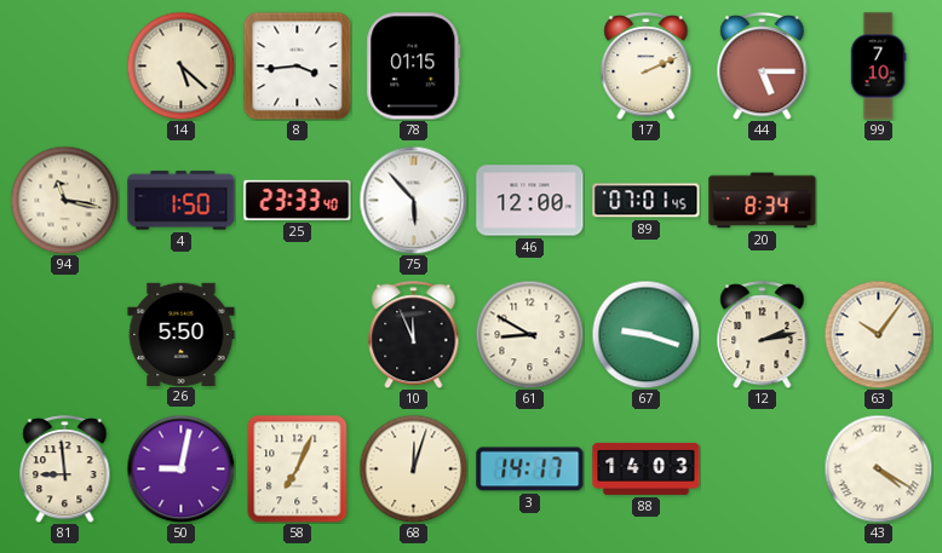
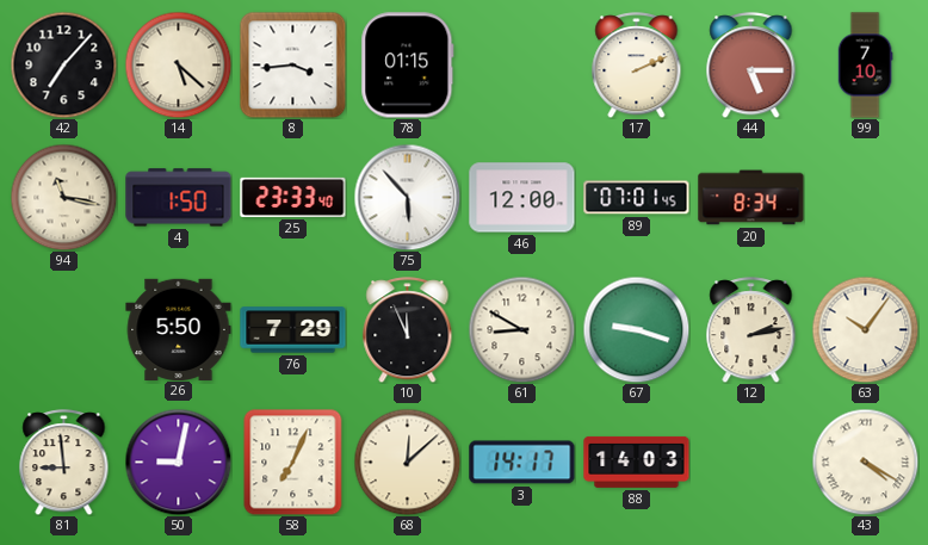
42: none -> 7:07 (63, 64)
76: none -> 7:29 (293, 330)
68: 12:03 -> 12:08 (407, 462)
